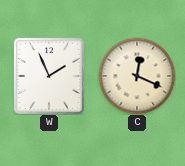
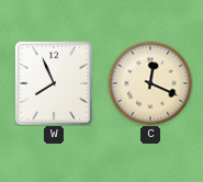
W: 1:56 -> 7:56 (54, 83)
